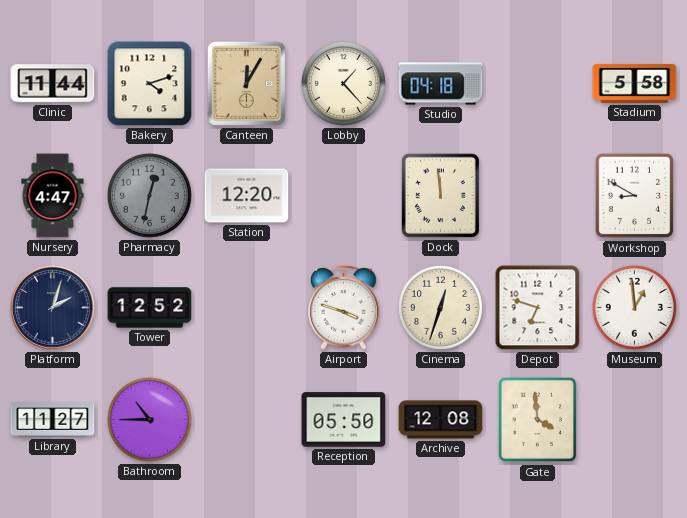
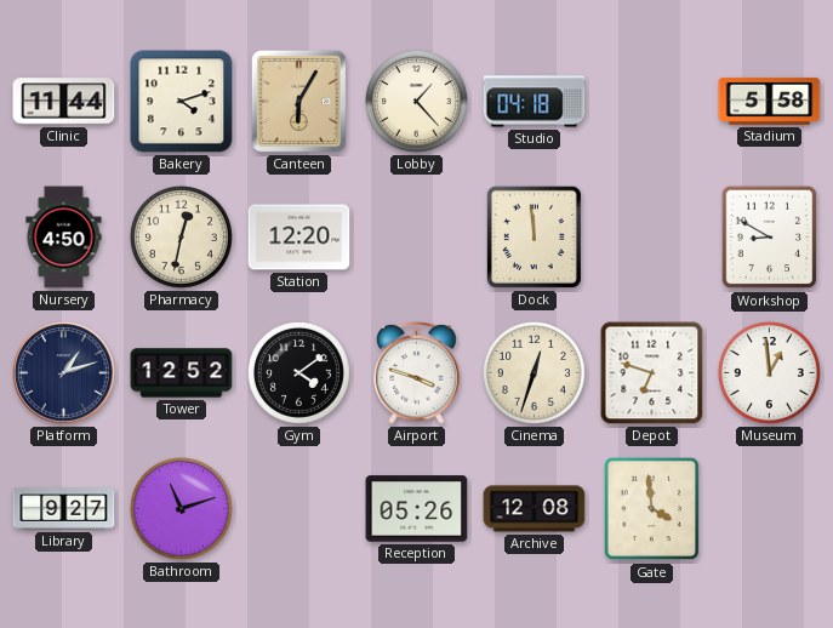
Canteen: 12:05 -> 6:05 (298, 101)
Nursery: 4:47 -> 4:50 (64, 238)
Pharmacy dial: grey -> cream (181, 236)
Platform: 2:03 -> 1:12 (64, 373)
Gym: none -> 4:09 (298, 372)
Library: 11:27 -> 9:27 (64, 509)
Bathroom: 10:45 -> 11:12 (181, 508)
Reception: 05:50 -> 05:26 (417, 509)
